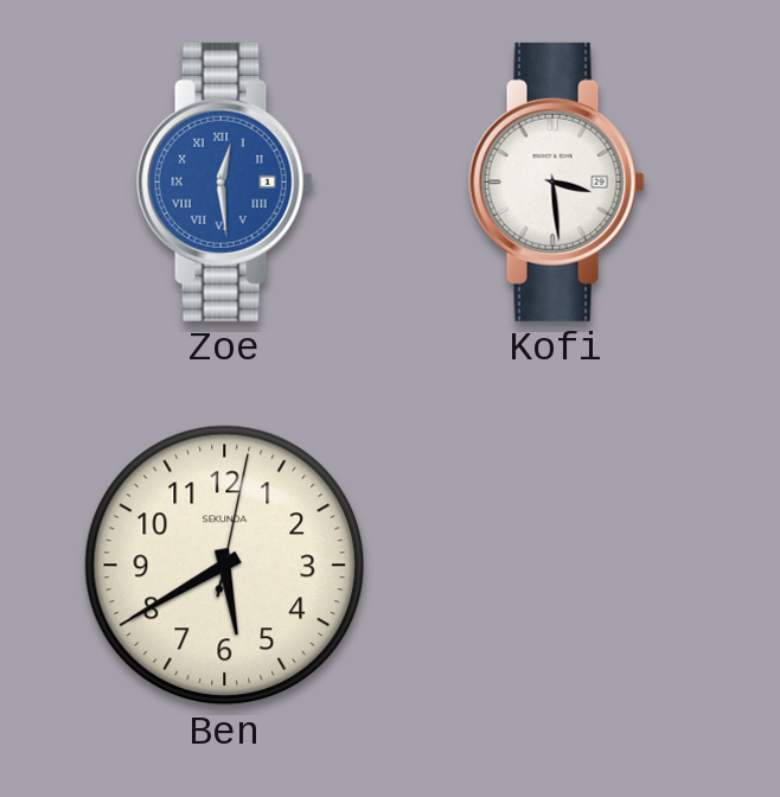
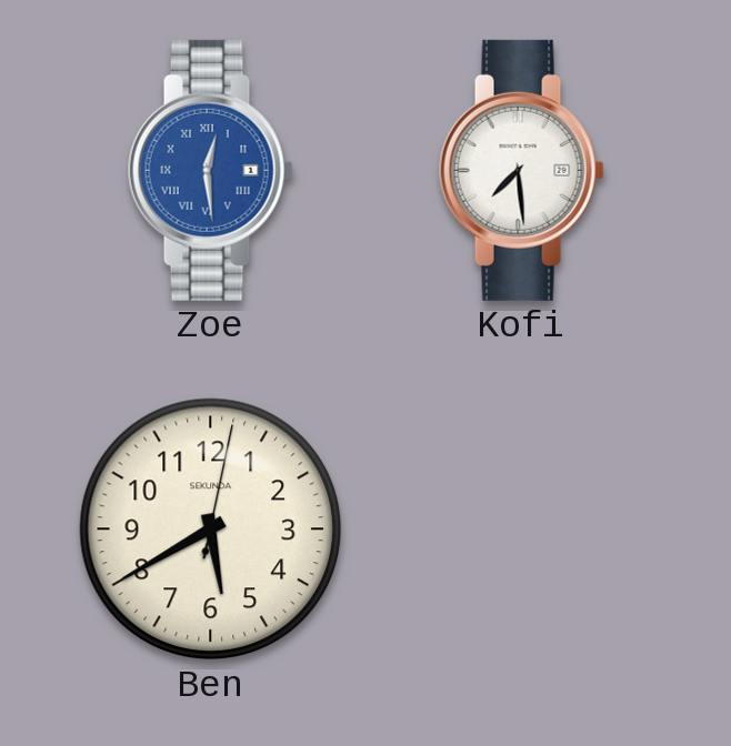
Kofi: 3:29 -> 7:29 (521, 170)
